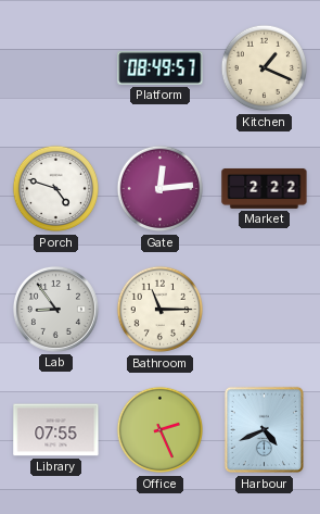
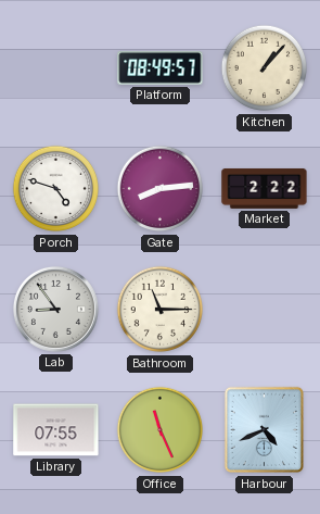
Kitchen: 1:19 -> 1:07 (265, 68)
Gate: 12:14 -> 8:14 (161, 189)
Office: 2:26 -> 11:26 (161, 430)
